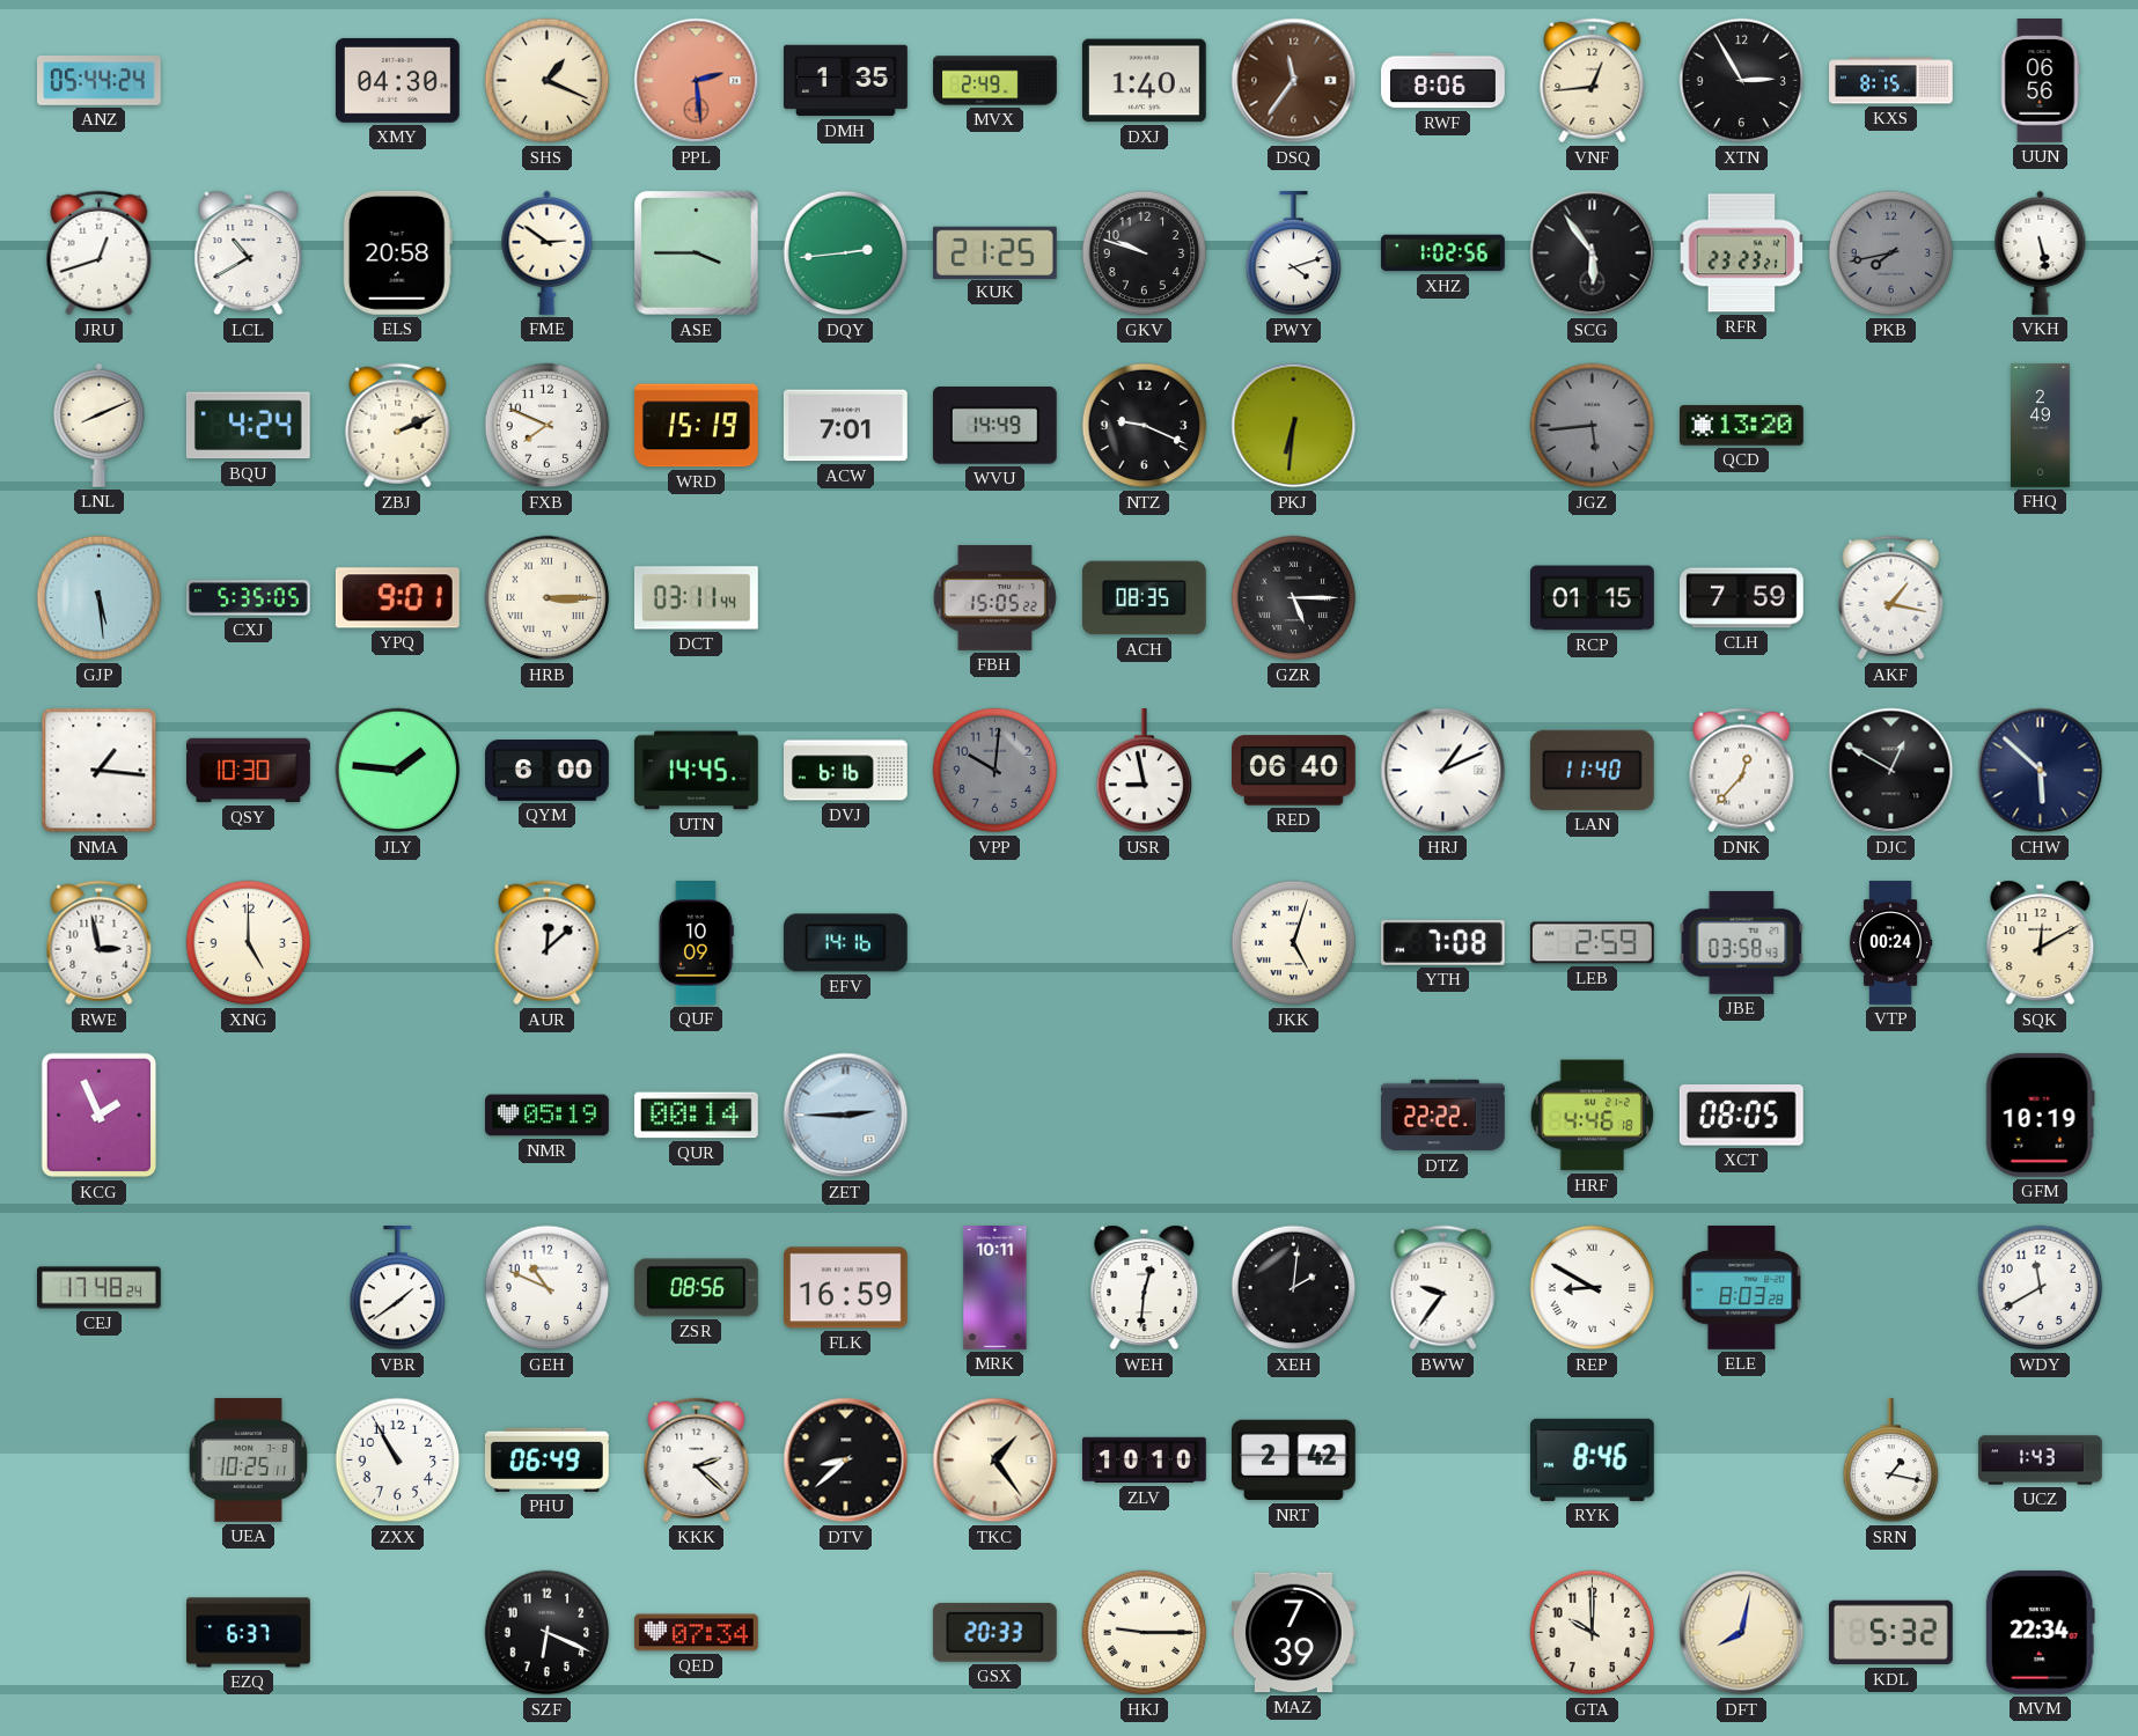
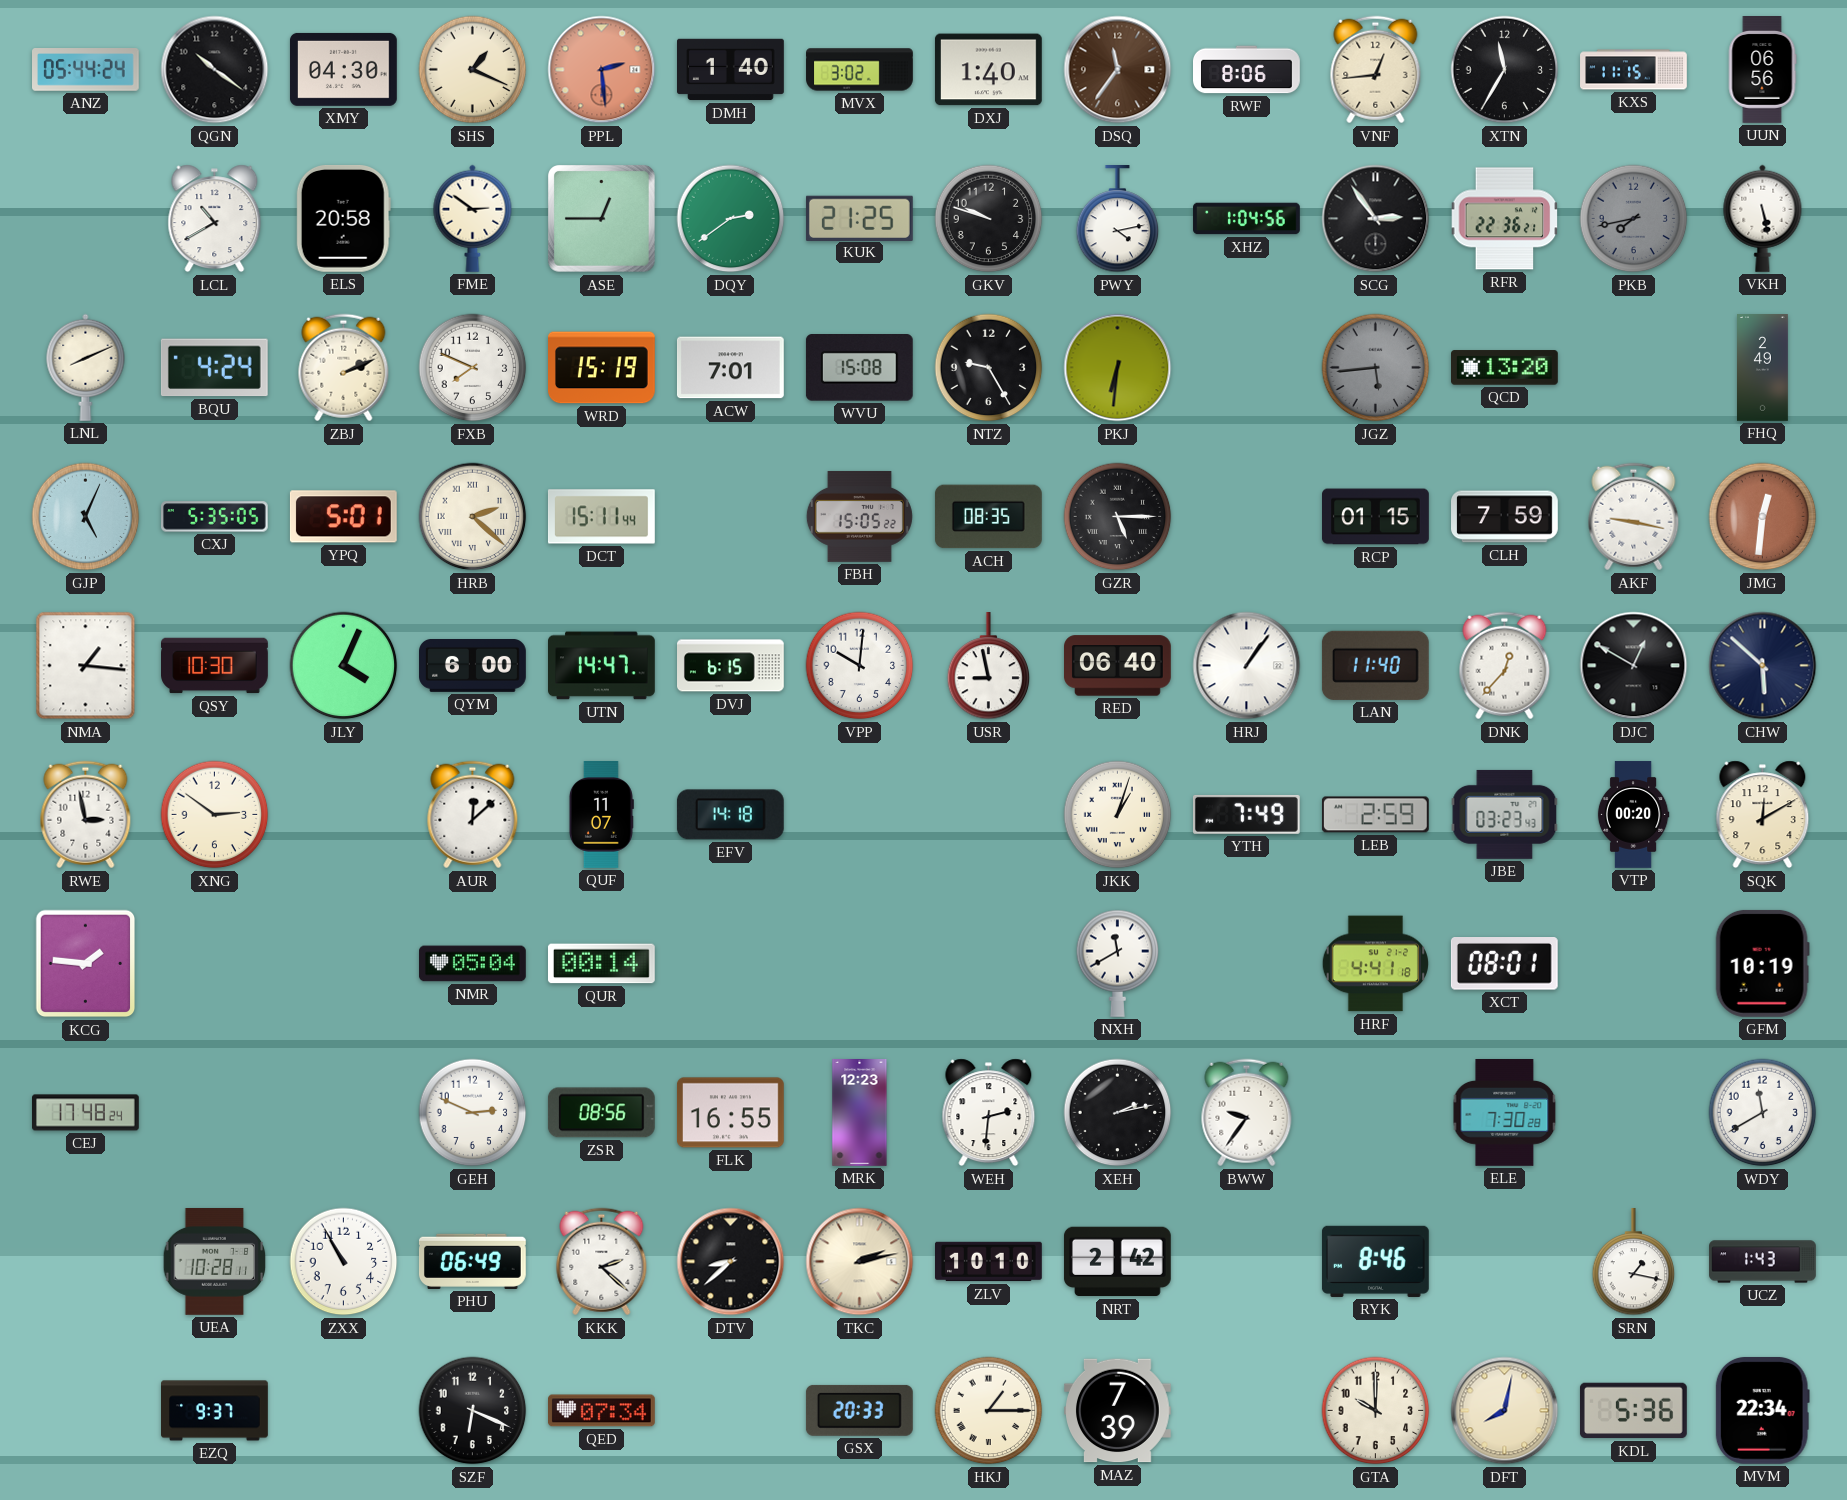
QGN: none -> 10:21 (215, 70)
DMH: 1:35 -> 1:40 (731, 70)
MVX: 2:49 -> 3:02 (860, 70)
XTN: 2:55 -> 11:35 (1505, 70)
KXS: 8:15 -> 11:15 (1634, 70)
JRU: 12:42 -> none (100, 253)
ASE: 3:45 -> 12:45 (602, 219)
DQY: 2:44 -> 2:39 (731, 219)
PWY: 4:12 -> 4:13 (1118, 220)
XHZ: 1:02 -> 1:04 (1247, 219)
SCG: 5:54 -> 2:54 (1376, 219)
RFR: 23:23 -> 22:36 (1505, 219)
WVU: 14:49 -> 15:08 (859, 368)
NTZ: 9:19 -> 9:25 (989, 368)
GJP: 5:29 -> 5:04 (86, 517)
YPQ: 9:01 -> 5:01 (343, 517)
HRB: 3:15 -> 2:22 (473, 517)
DCT: 03:11 -> 15:11 (601, 517)
AKF: 1:17 -> 9:17 (1634, 517)
JMG: none -> 12:31 (1763, 517)
JLY: 1:46 -> 4:04 (344, 666)
UTN: 14:45 -> 14:47 (602, 666)
DVJ: 6:16 -> 6:15 (731, 666)
VPP dial: grey -> white (860, 666)
HRJ: 1:11 -> 1:06 (1247, 666)
XNG: 5:00 -> 2:51 (215, 815)
QUF: 10:09 -> 11:07 (601, 815)
EFV: 14:16 -> 14:18 (730, 815)
JKK: 5:03 -> 1:03 (1118, 815)
YTH: 7:08 -> 7:49 (1247, 814)
JBE: 03:58 -> 03:23 (1505, 814)
VTP: 00:24 -> 00:20 (1633, 815)
KCG: 1:56 -> 1:46 (86, 964)
NMR: 05:19 -> 05:04 (473, 964)
ZET: 2:45 -> none (846, 1116)
NXH: none -> 11:40 (1118, 963)
DTZ: 22:22 -> none (1443, 1116)
HRF: 4:46 -> 4:41 (1375, 964)
XCT: 08:05 -> 08:01 (1504, 964)
VBR: 1:39 -> none (398, 1289)
GEH: 10:49 -> 2:49 (473, 1113)
FLK: 16:59 -> 16:55 (730, 1113)
MRK: 10:11 -> 12:23 (860, 1113)
WEH: 12:31 -> 2:31 (989, 1113)
XEH: 2:01 -> 2:13 (1118, 1113)
REP: 8:50 -> none (1593, 1288)
ELE: 8:03 -> 7:30 (1505, 1113)
UEA: 10:25 -> 10:28 (215, 1262)
TKC: 1:24 -> 2:13 (860, 1262)
EZQ: 6:37 -> 9:37 (215, 1411)
HKJ: 9:15 -> 1:15 (989, 1411)
KDL: 5:32 -> 5:36 (1633, 1411)
